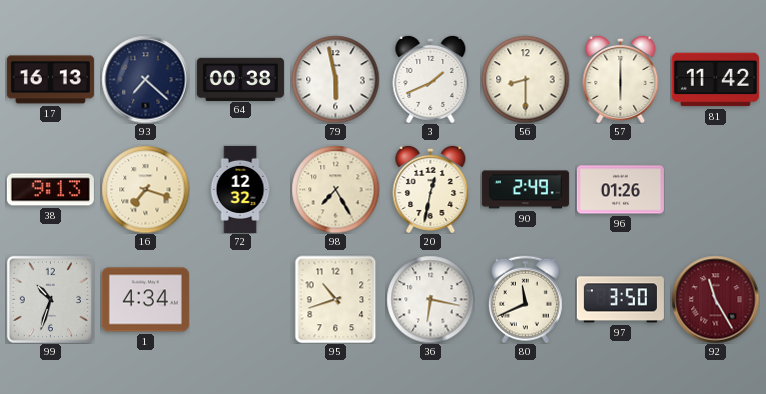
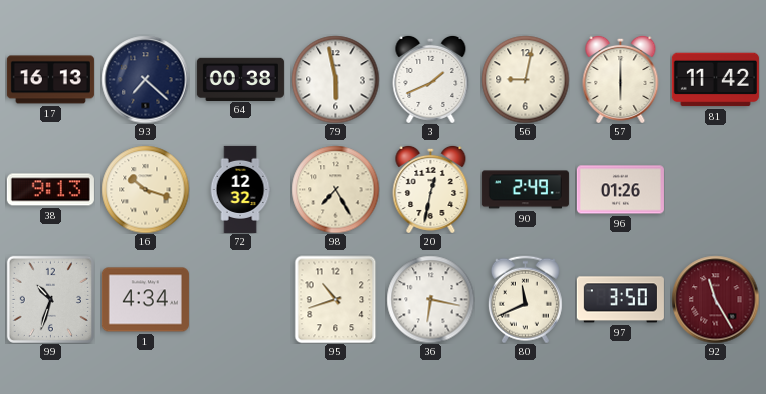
56: 8:30 -> 9:02 (525, 79)
16: 7:18 -> 10:18 (145, 189)
